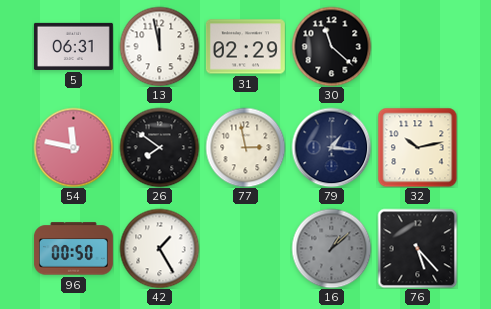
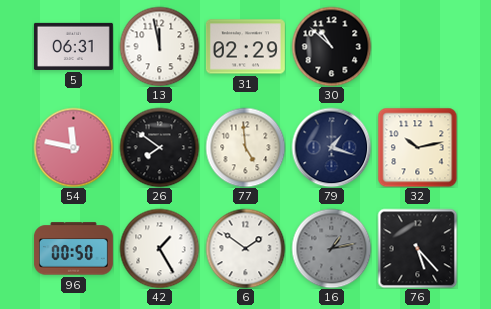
30: 11:22 -> 10:52 (331, 46)
77: 2:58 -> 4:59 (245, 147)
79: 1:16 -> 1:18 (331, 147)
6: none -> 1:51 (245, 248)
16: 1:08 -> 1:13 (331, 248)
